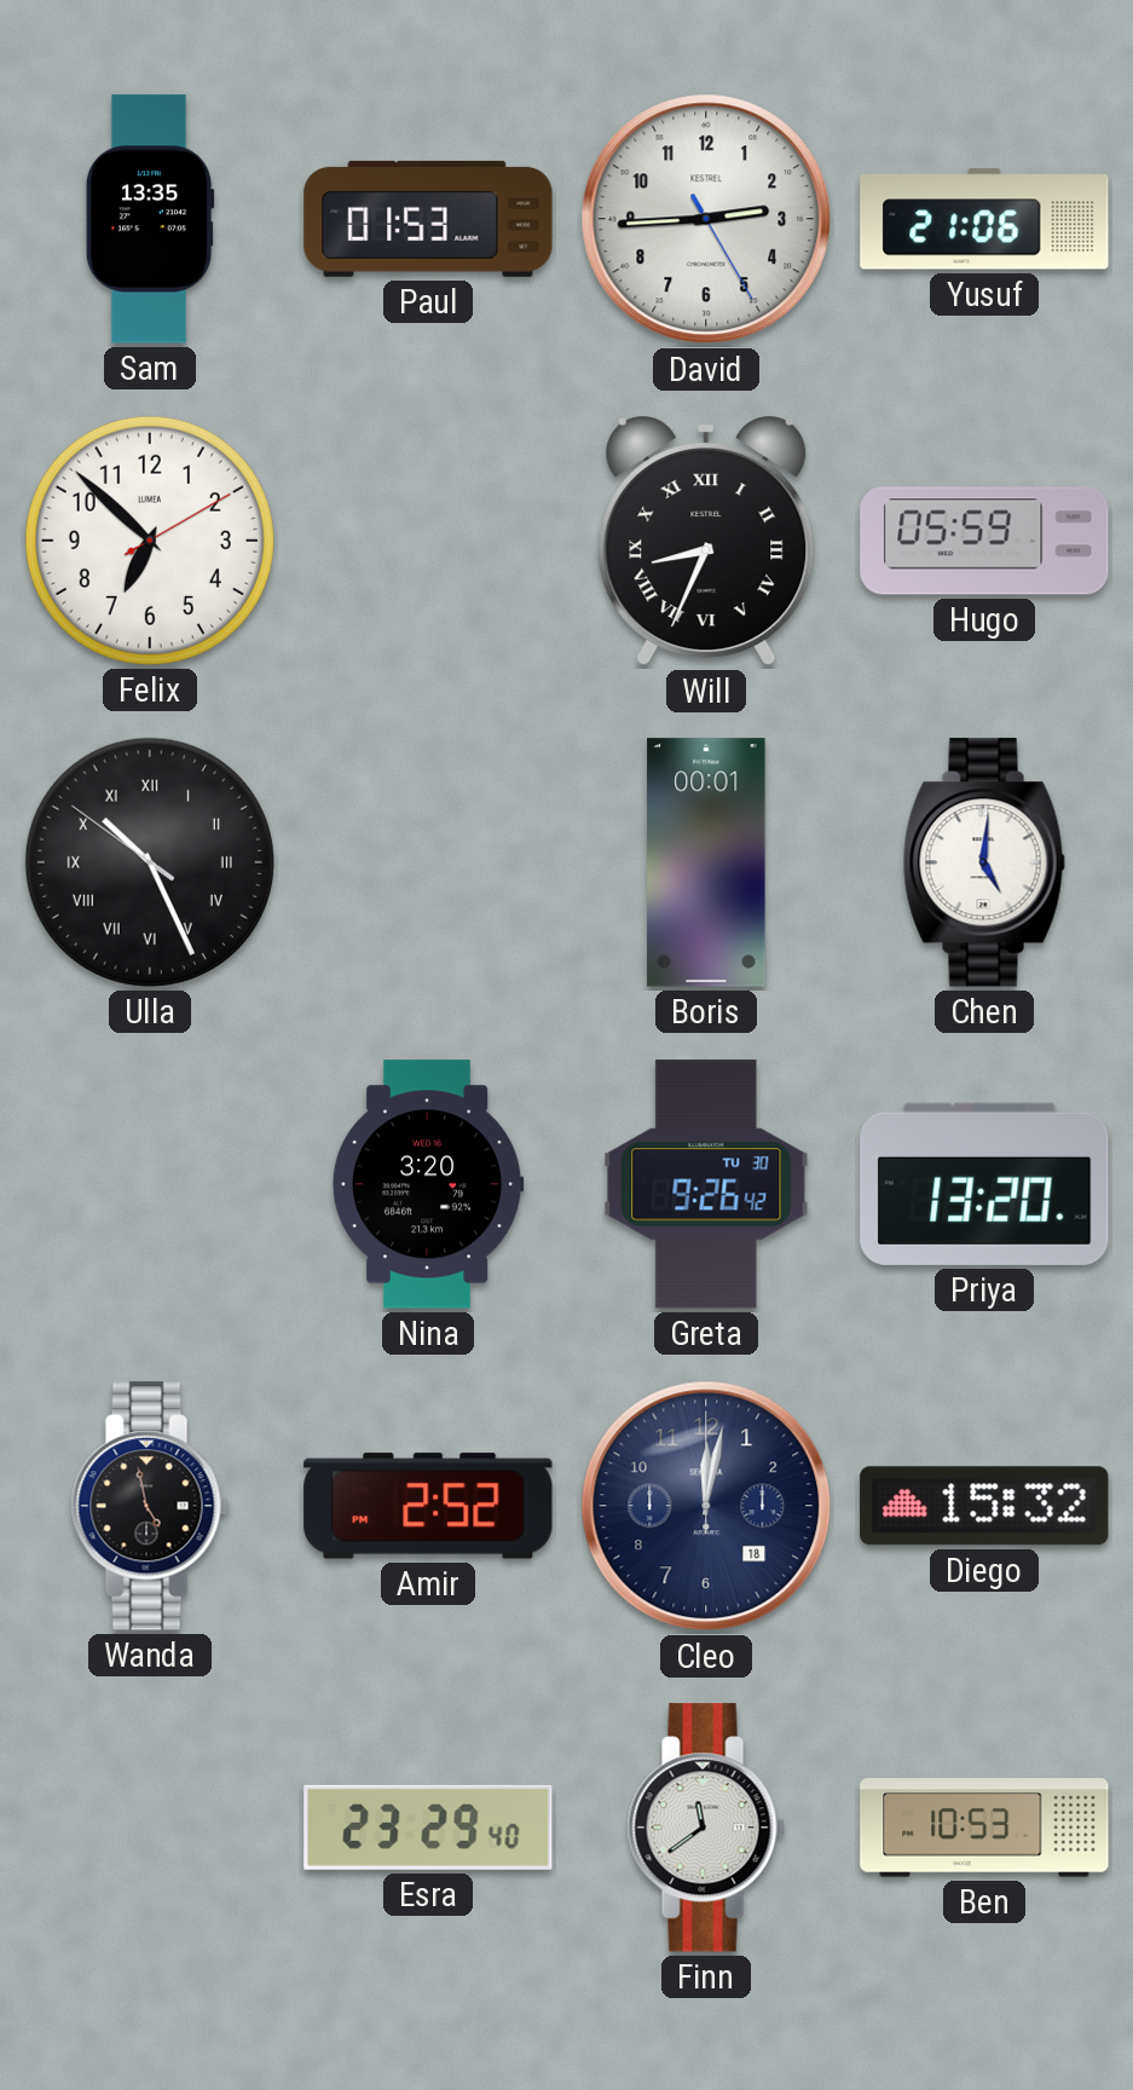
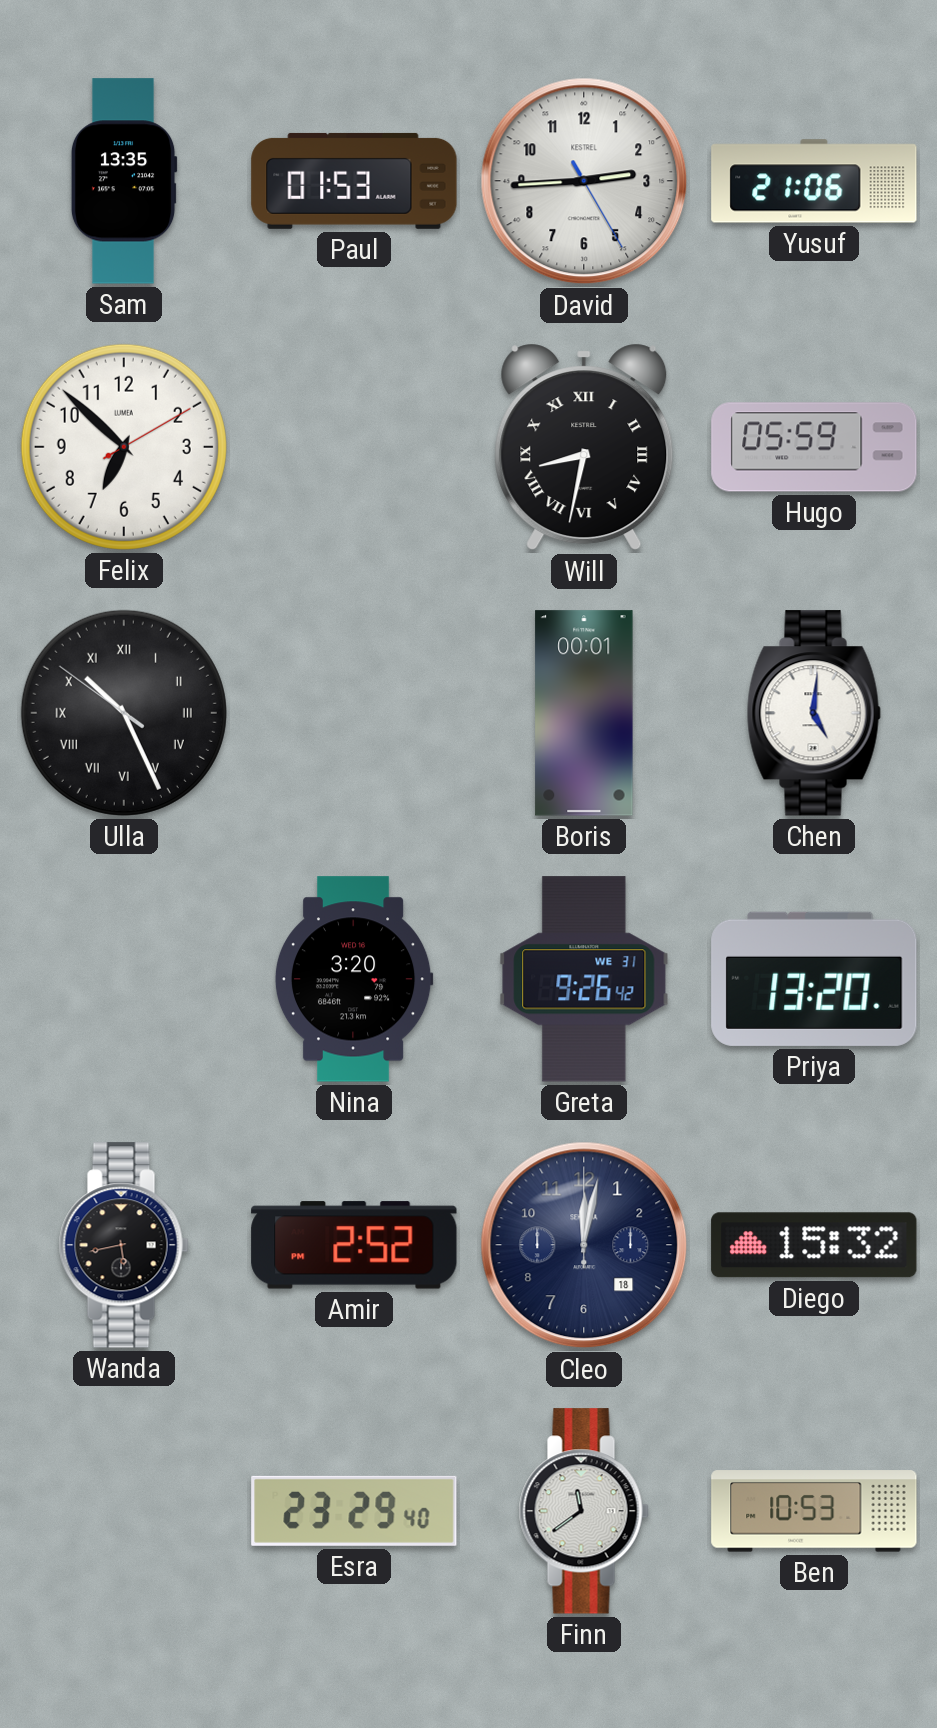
Will: 8:34 -> 8:32 (584, 447)
Greta date: TU 30 -> WE 31 (584, 979)
Wanda: 4:58 -> 5:43 (124, 1245)
